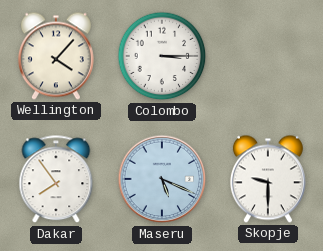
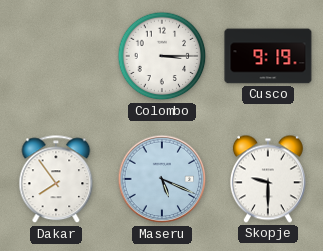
Wellington: 4:07 -> none (56, 56)
Cusco: none -> 9:19 (268, 56)
